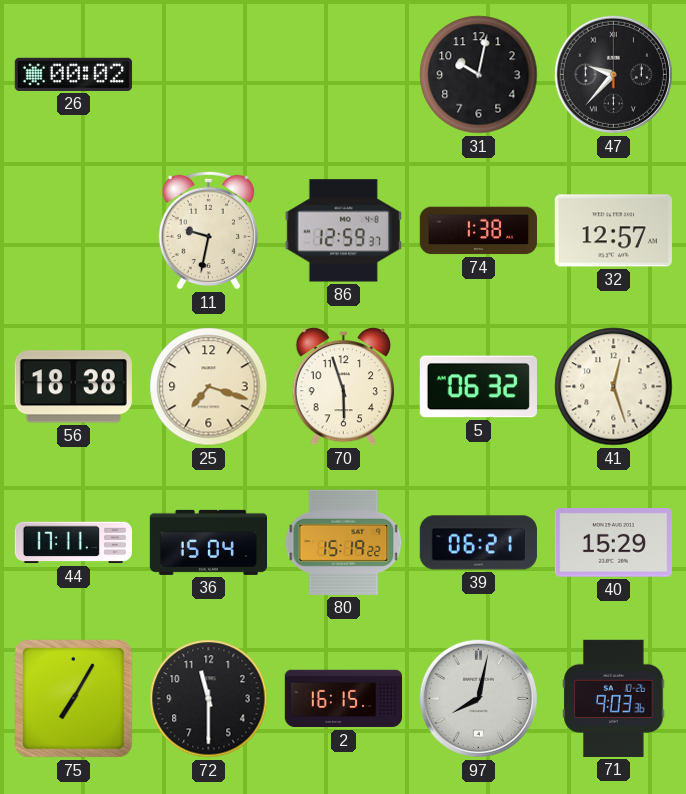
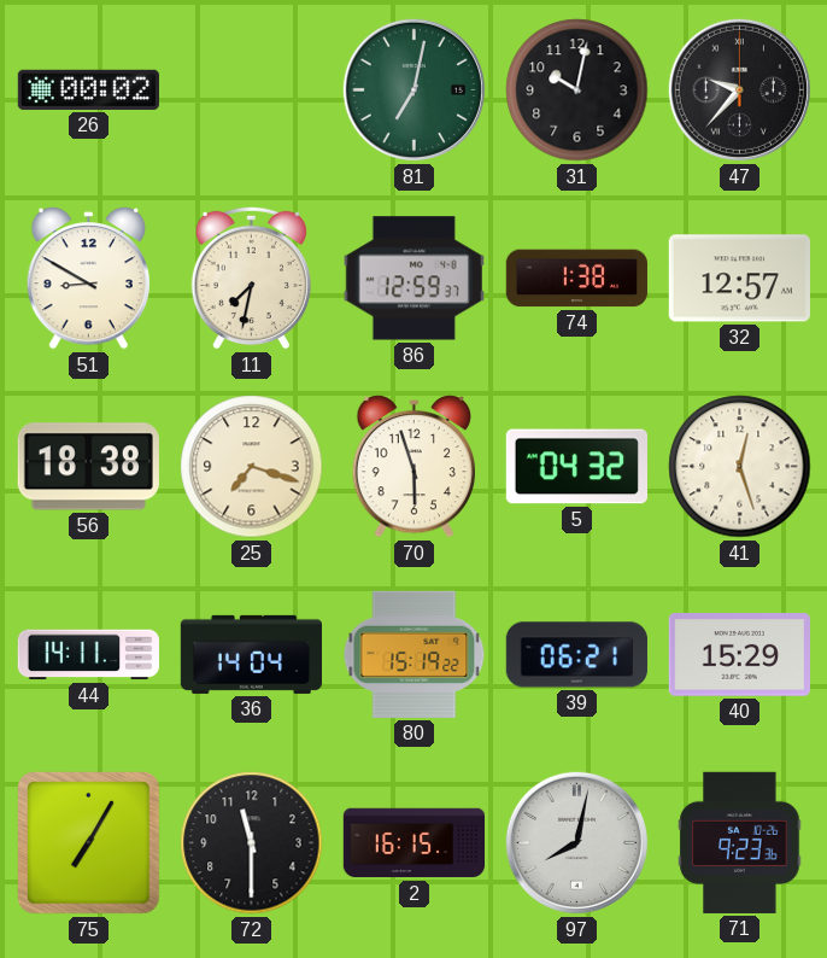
81: none -> 7:02 (413, 89)
51: none -> 8:50 (88, 279)
11: 9:32 -> 7:32 (251, 278)
5: 06:32 -> 04:32 (576, 467)
44: 17:11 -> 14:11 (88, 655)
36: 15:04 -> 14:04 (251, 654)
71: 9:03 -> 9:23 (740, 842)
